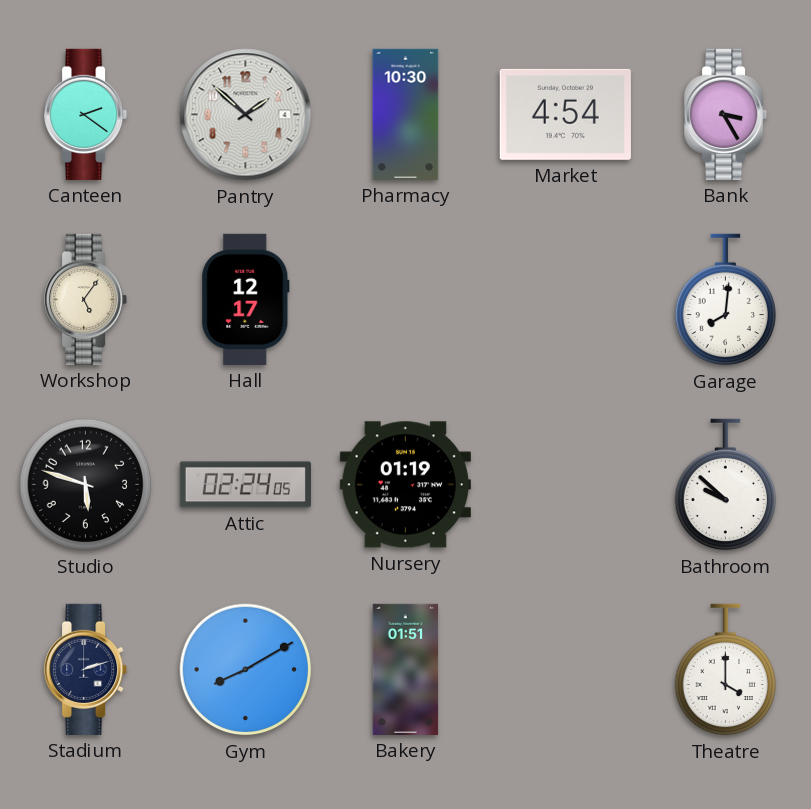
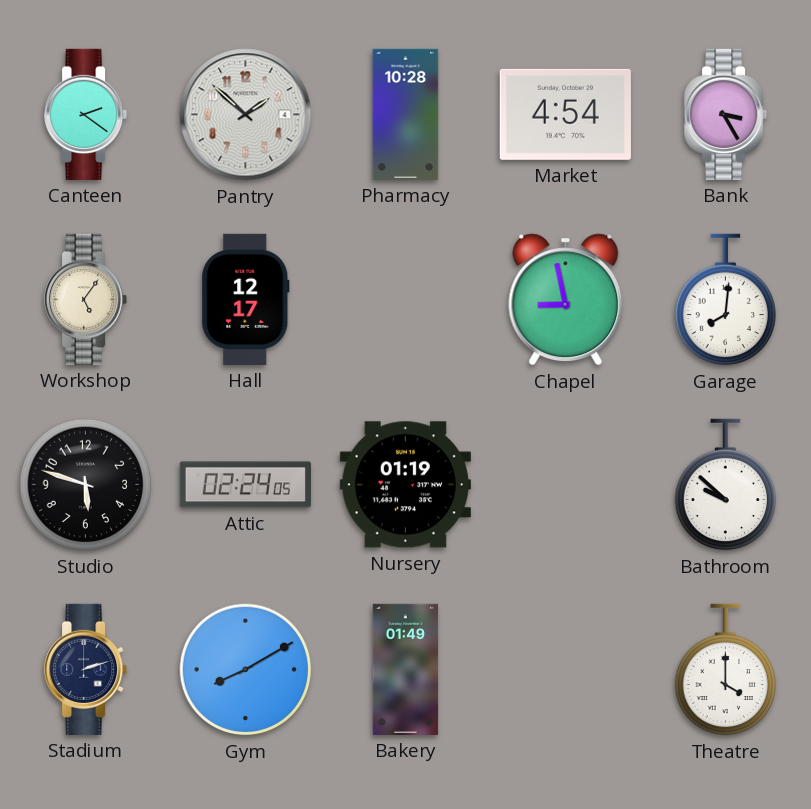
Pharmacy: 10:30 -> 10:28 (406, 114)
Chapel: none -> 8:58 (566, 300)
Bakery: 01:51 -> 01:49 (406, 669)
